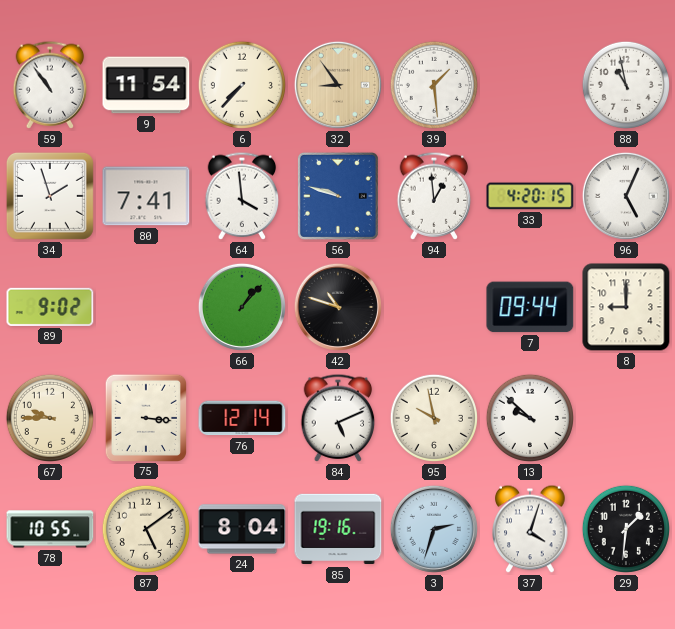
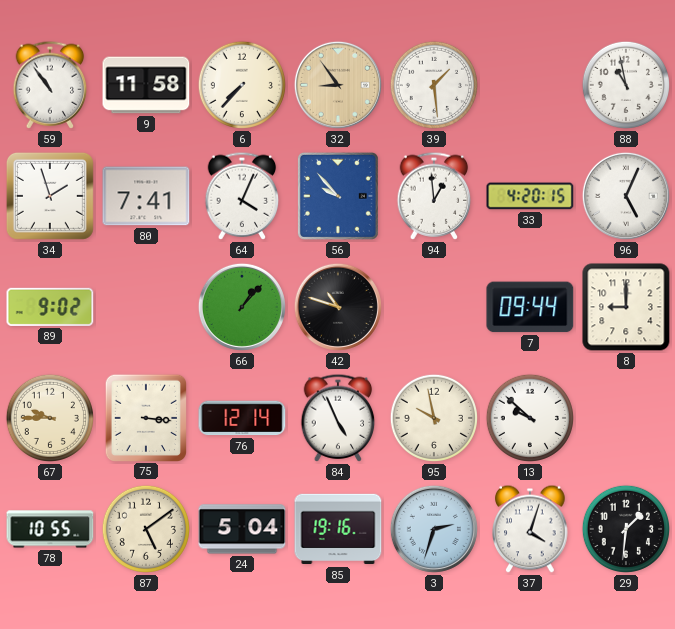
9: 11:54 -> 11:58 (146, 85)
64: 3:59 -> 4:04 (242, 196)
56: 9:48 -> 9:53 (338, 196)
84: 5:11 -> 4:56 (338, 418)
24: 8:04 -> 5:04 (242, 529)
